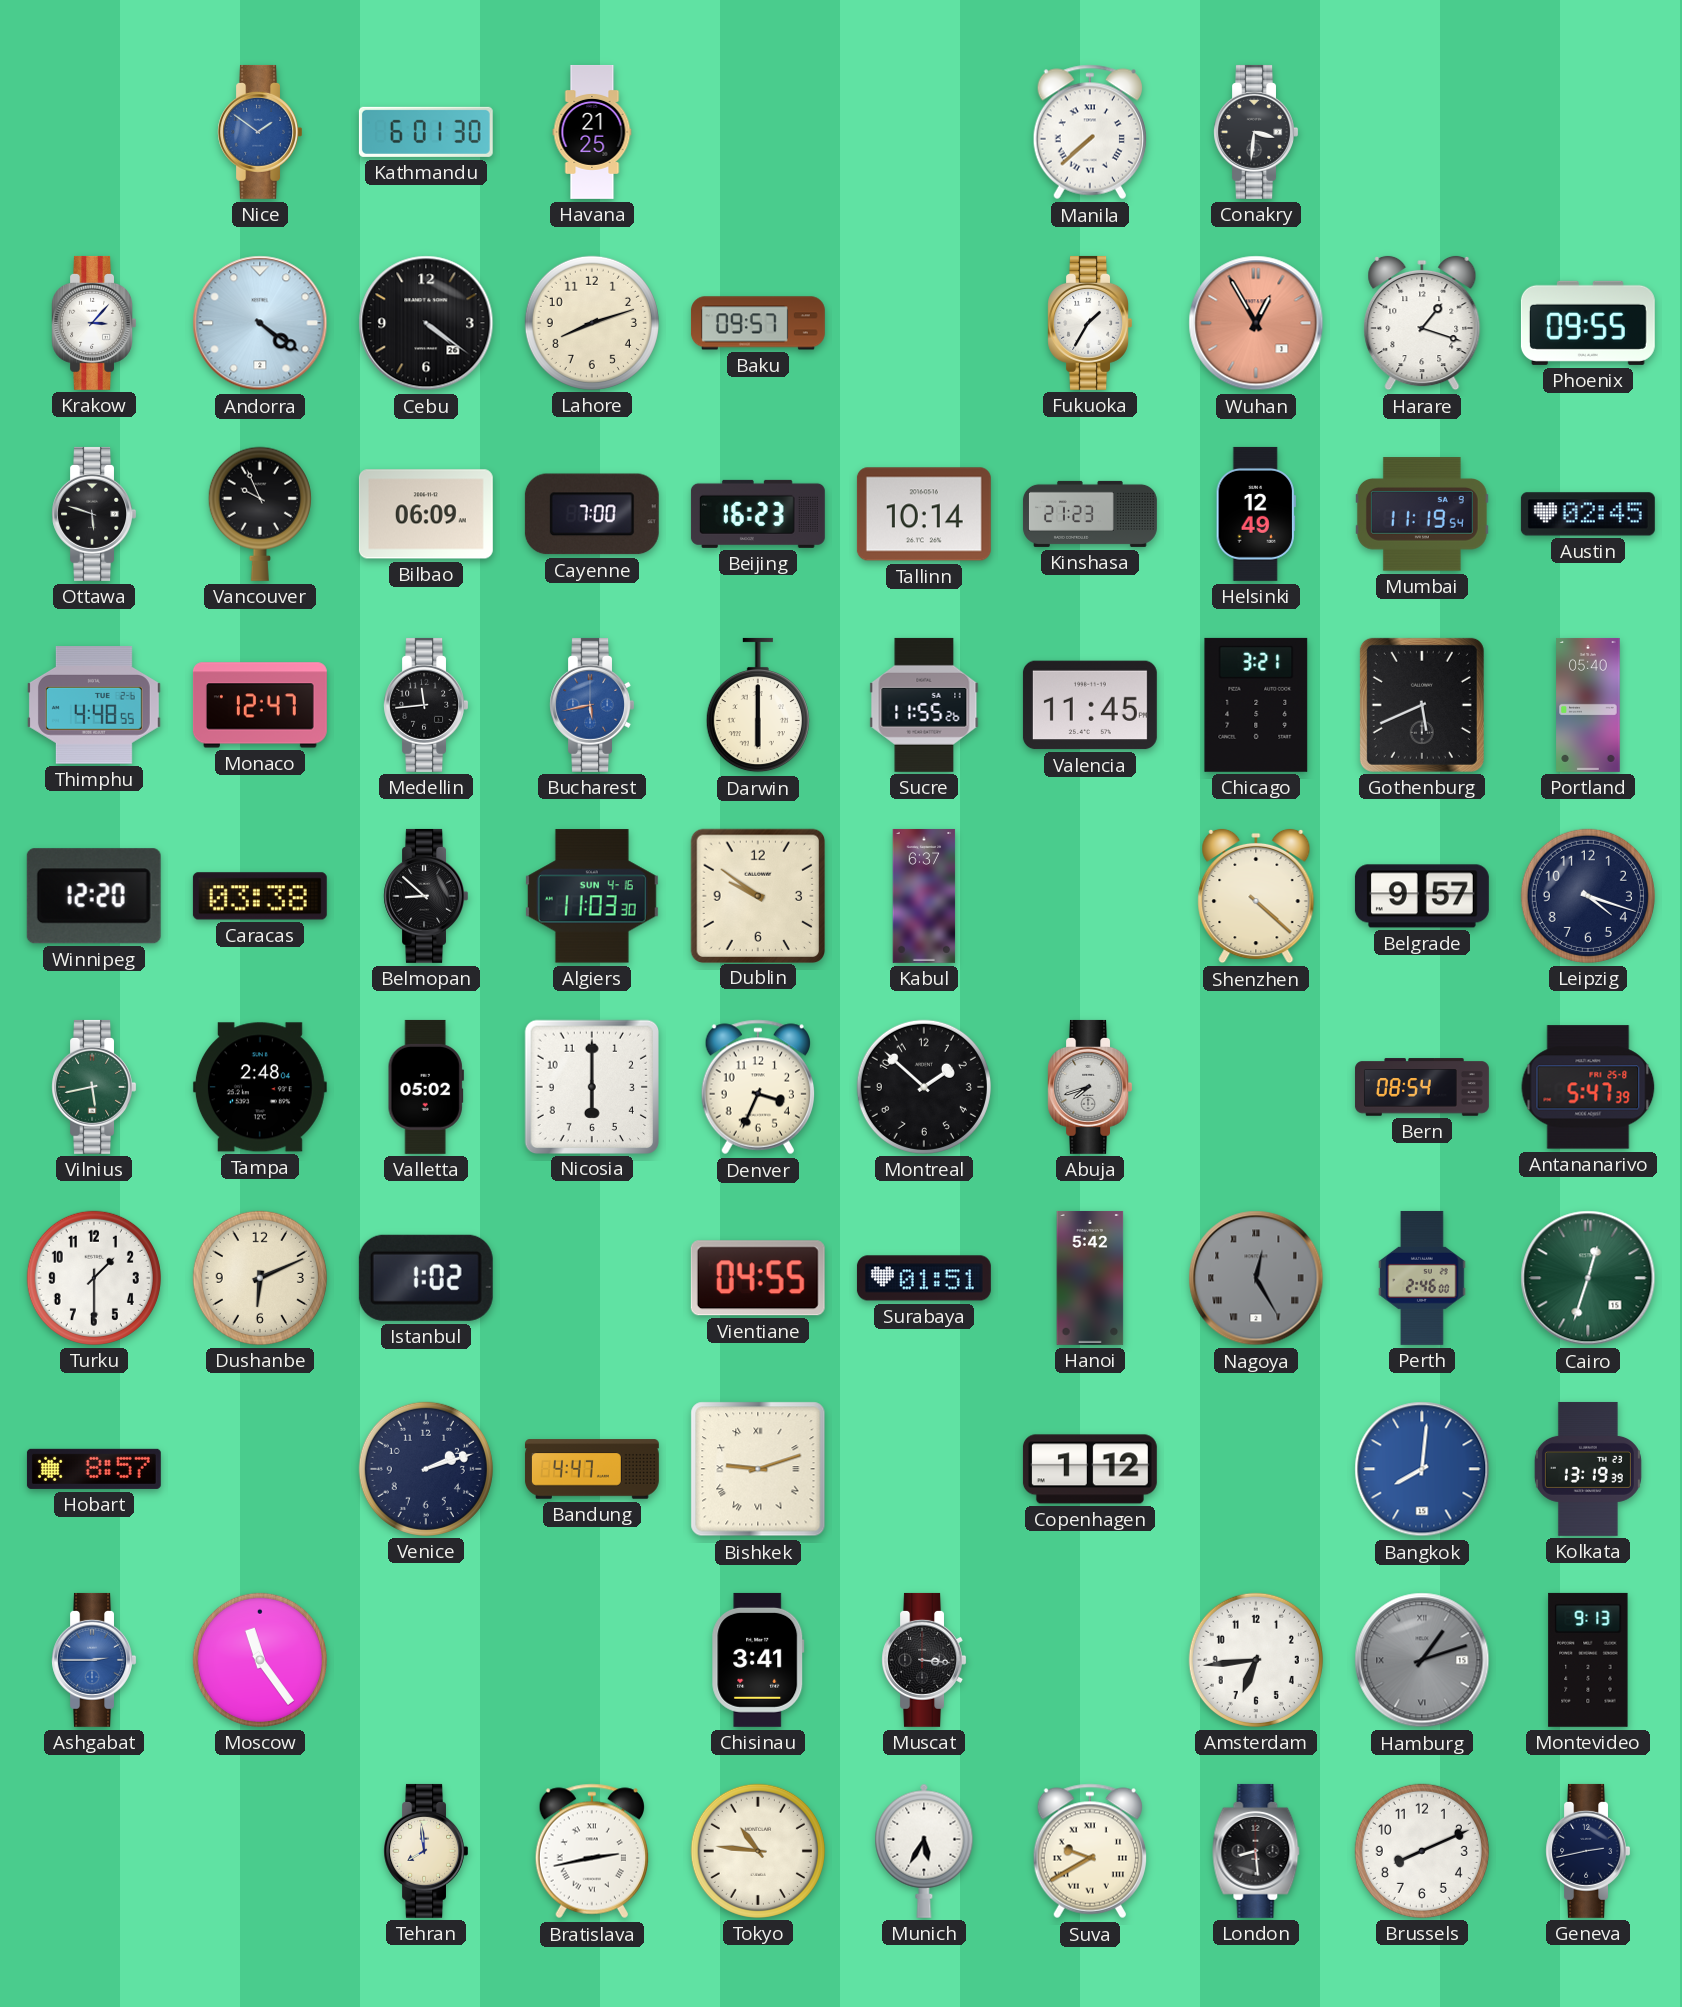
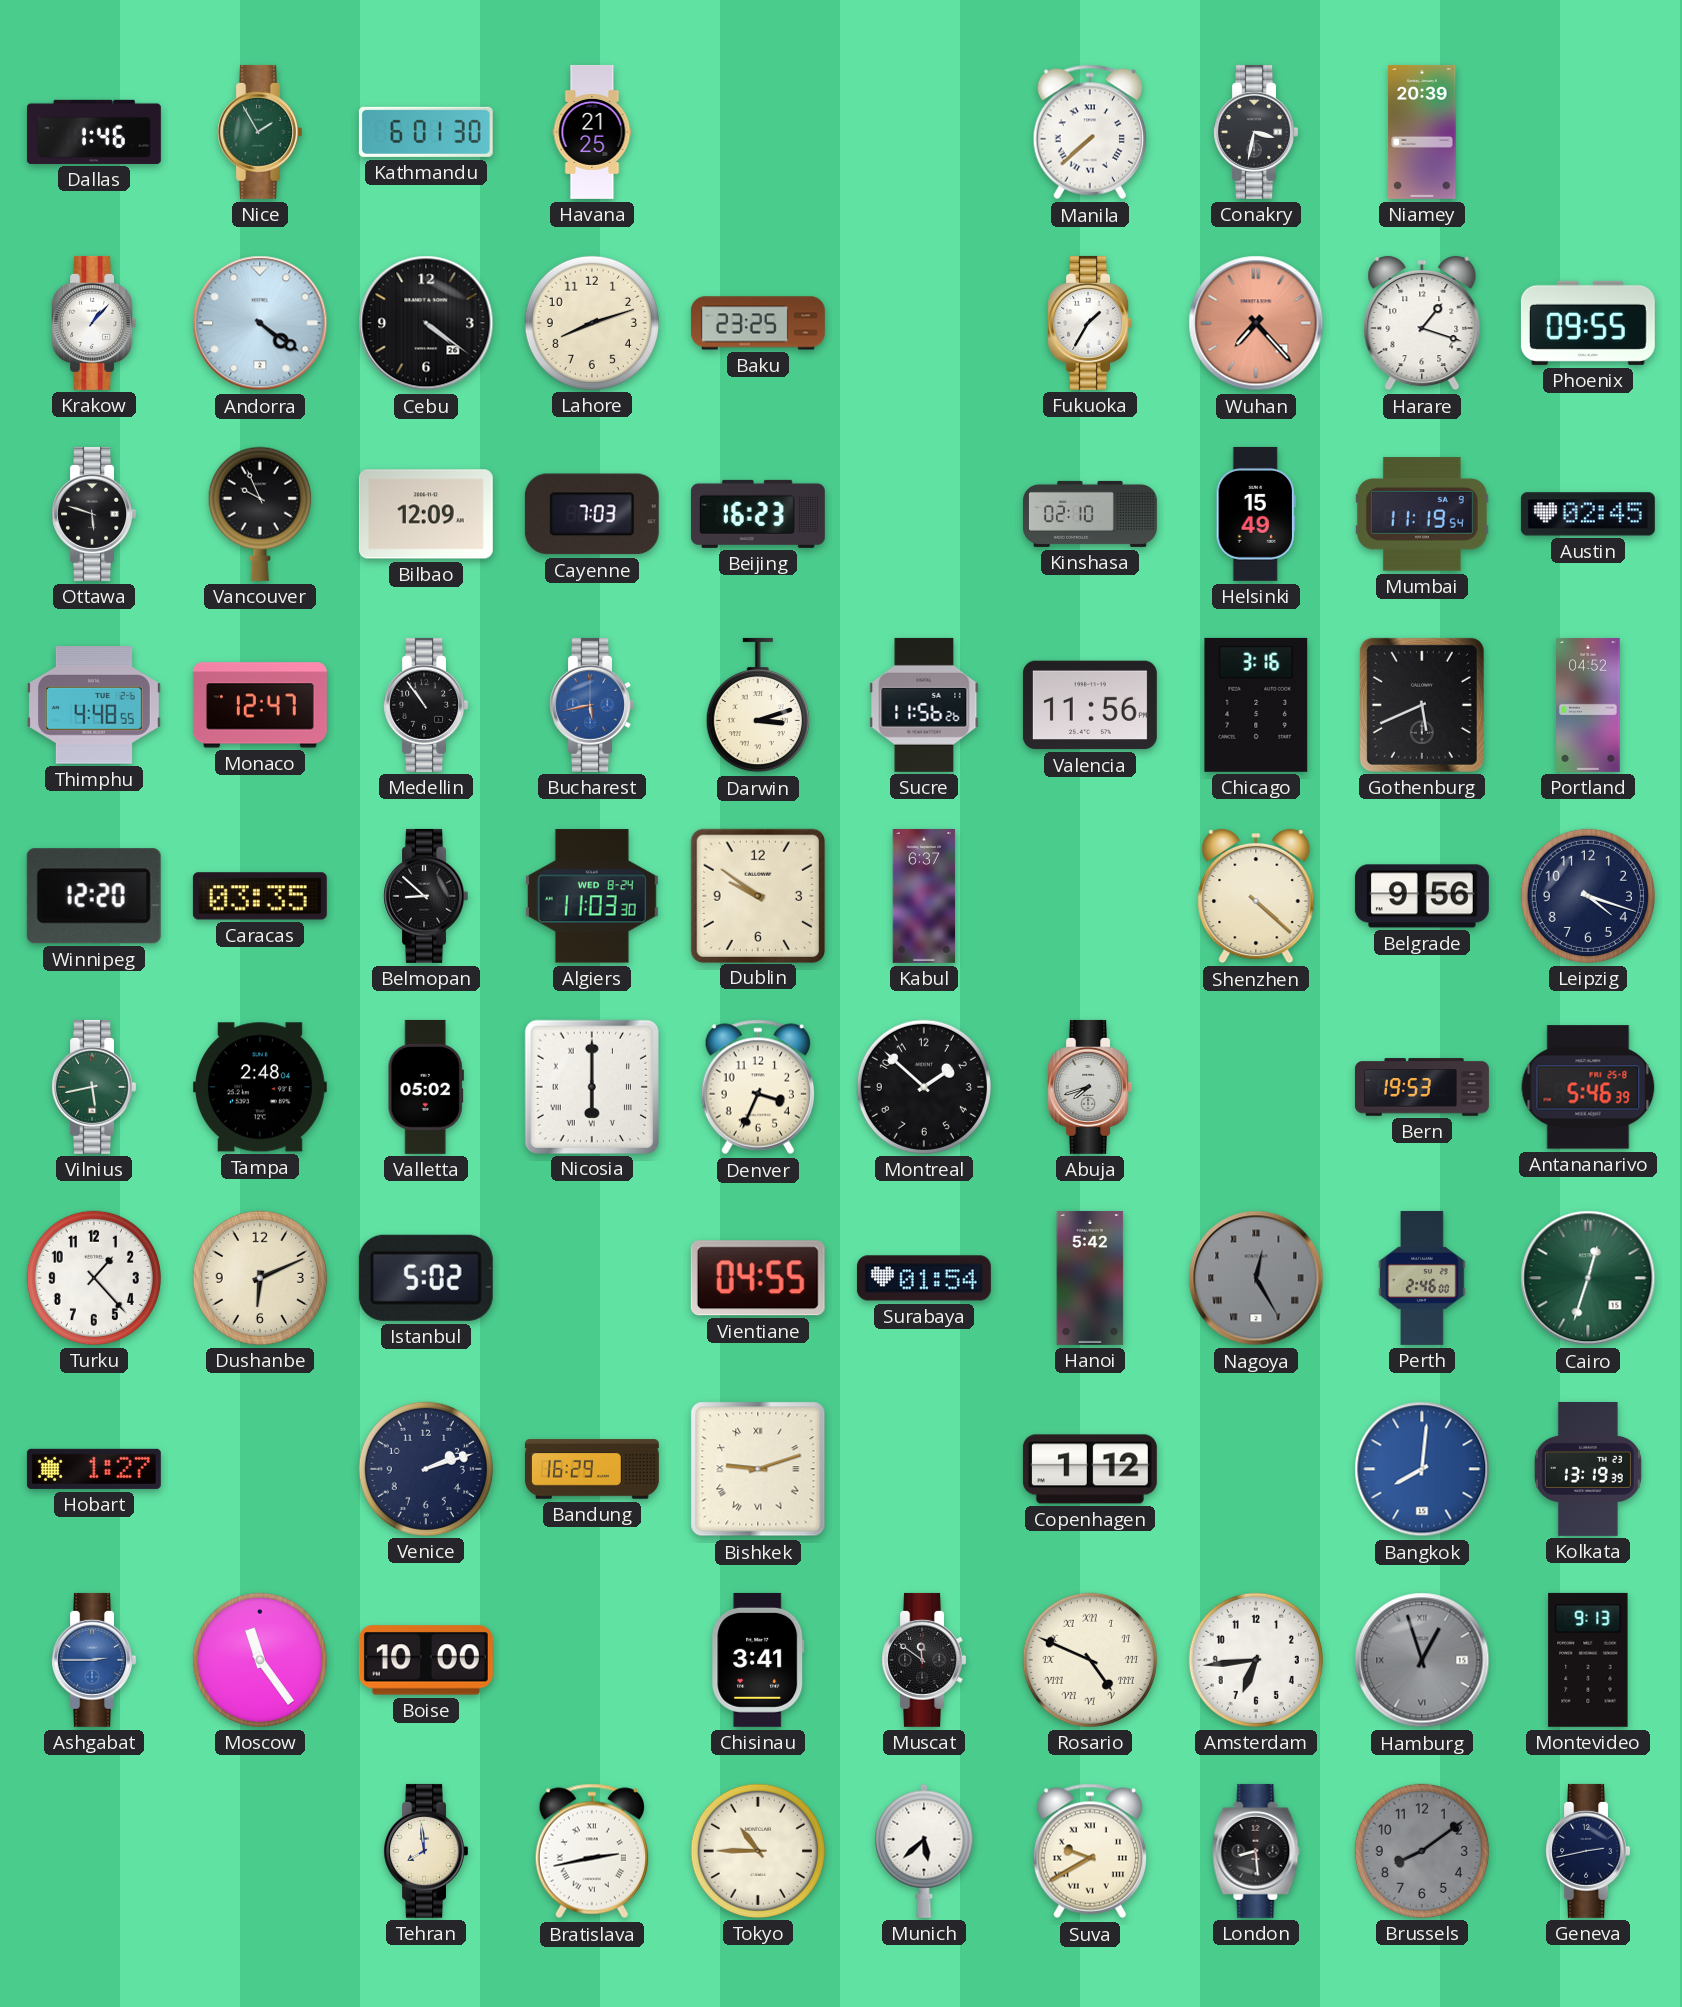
Dallas: none -> 1:46 (94, 132)
Nice: 1:51 -> 1:55 (259, 132)
Nice dial: blue -> green (259, 132)
Conakry: 3:31 -> 3:32 (1255, 132)
Niamey: none -> 20:39 (1422, 132)
Krakow: 3:07 -> 1:07 (93, 323)
Baku: 09:57 -> 23:25 (758, 323)
Wuhan: 12:55 -> 7:23 (1256, 323)
Bilbao: 06:09 -> 12:09 (426, 514)
Cayenne: 7:00 -> 7:03 (592, 514)
Tallinn: 10:14 -> none (924, 514)
Kinshasa: 21:23 -> 02:10 (1090, 514)
Helsinki: 12:49 -> 15:49 (1256, 514)
Medellin: 11:44 -> 10:54 (425, 705)
Darwin: 6:00 -> 3:12 (758, 705)
Sucre: 11:55 -> 11:56 (924, 705)
Valencia: 11:45 -> 11:56 (1090, 705)
Chicago: 3:21 -> 3:16 (1256, 705)
Portland: 05:40 -> 04:52 (1588, 705)
Caracas: 03:38 -> 03:35 (260, 896)
Algiers date: SUN 4-16 -> WED 8-24 (592, 896)
Belgrade: 9:57 -> 9:56 (1422, 896)
Nicosia numerals: Arabic -> Roman (591, 1086)
Bern: 08:54 -> 19:53 (1422, 1087)
Antananarivo: 5:47 -> 5:46 (1588, 1087)
Turku: 1:30 -> 1:23 (94, 1278)
Istanbul: 1:02 -> 5:02 (426, 1278)
Surabaya: 01:51 -> 01:54 (924, 1278)
Hobart: 8:57 -> 1:27 (94, 1469)
Bandung: 4:47 -> 16:29 (592, 1469)
Boise: none -> 10:00 (426, 1660)
Muscat: 3:16 -> 11:51 (923, 1660)
Rosario: none -> 4:49 (1090, 1660)
Hamburg: 1:12 -> 12:57 (1422, 1660)
Tokyo: 10:46 -> 10:45 (758, 1851)
Munich: 5:35 -> 5:38 (924, 1851)
Brussels: 8:11 -> 8:09 (1422, 1851)
Brussels dial: white -> grey (1422, 1851)
